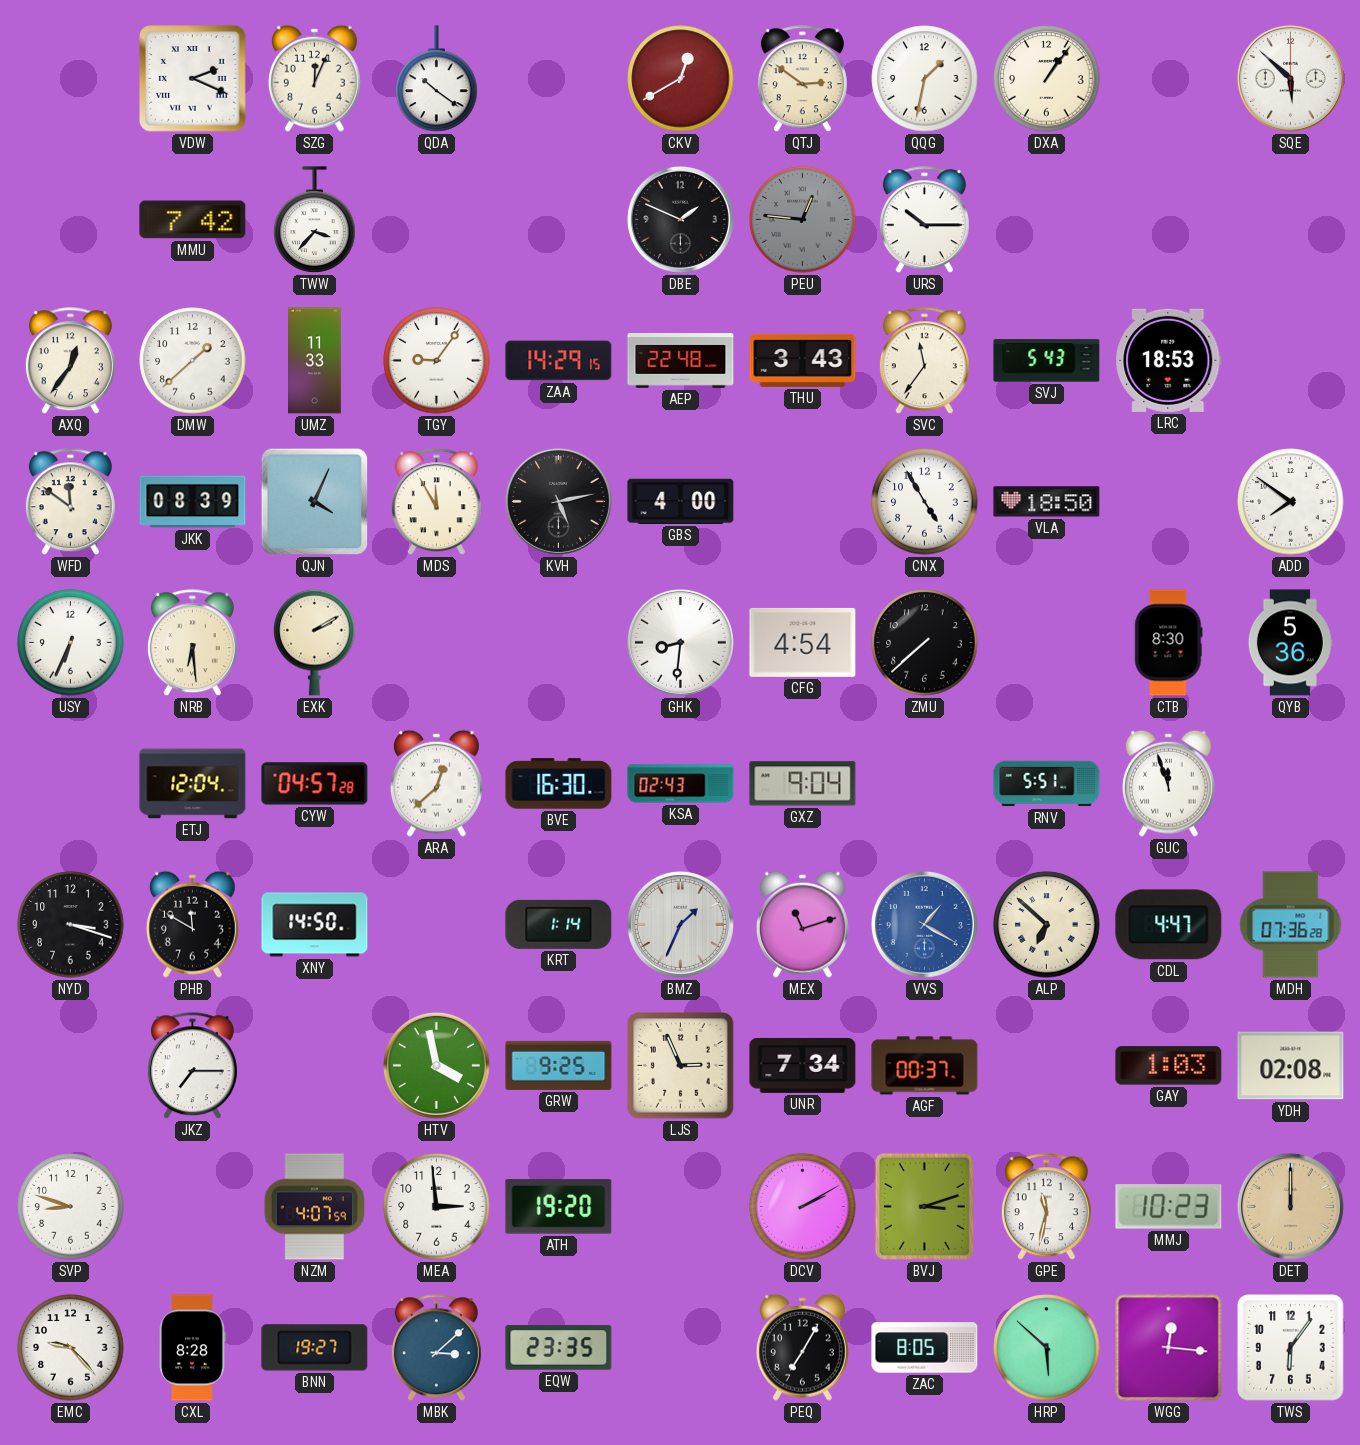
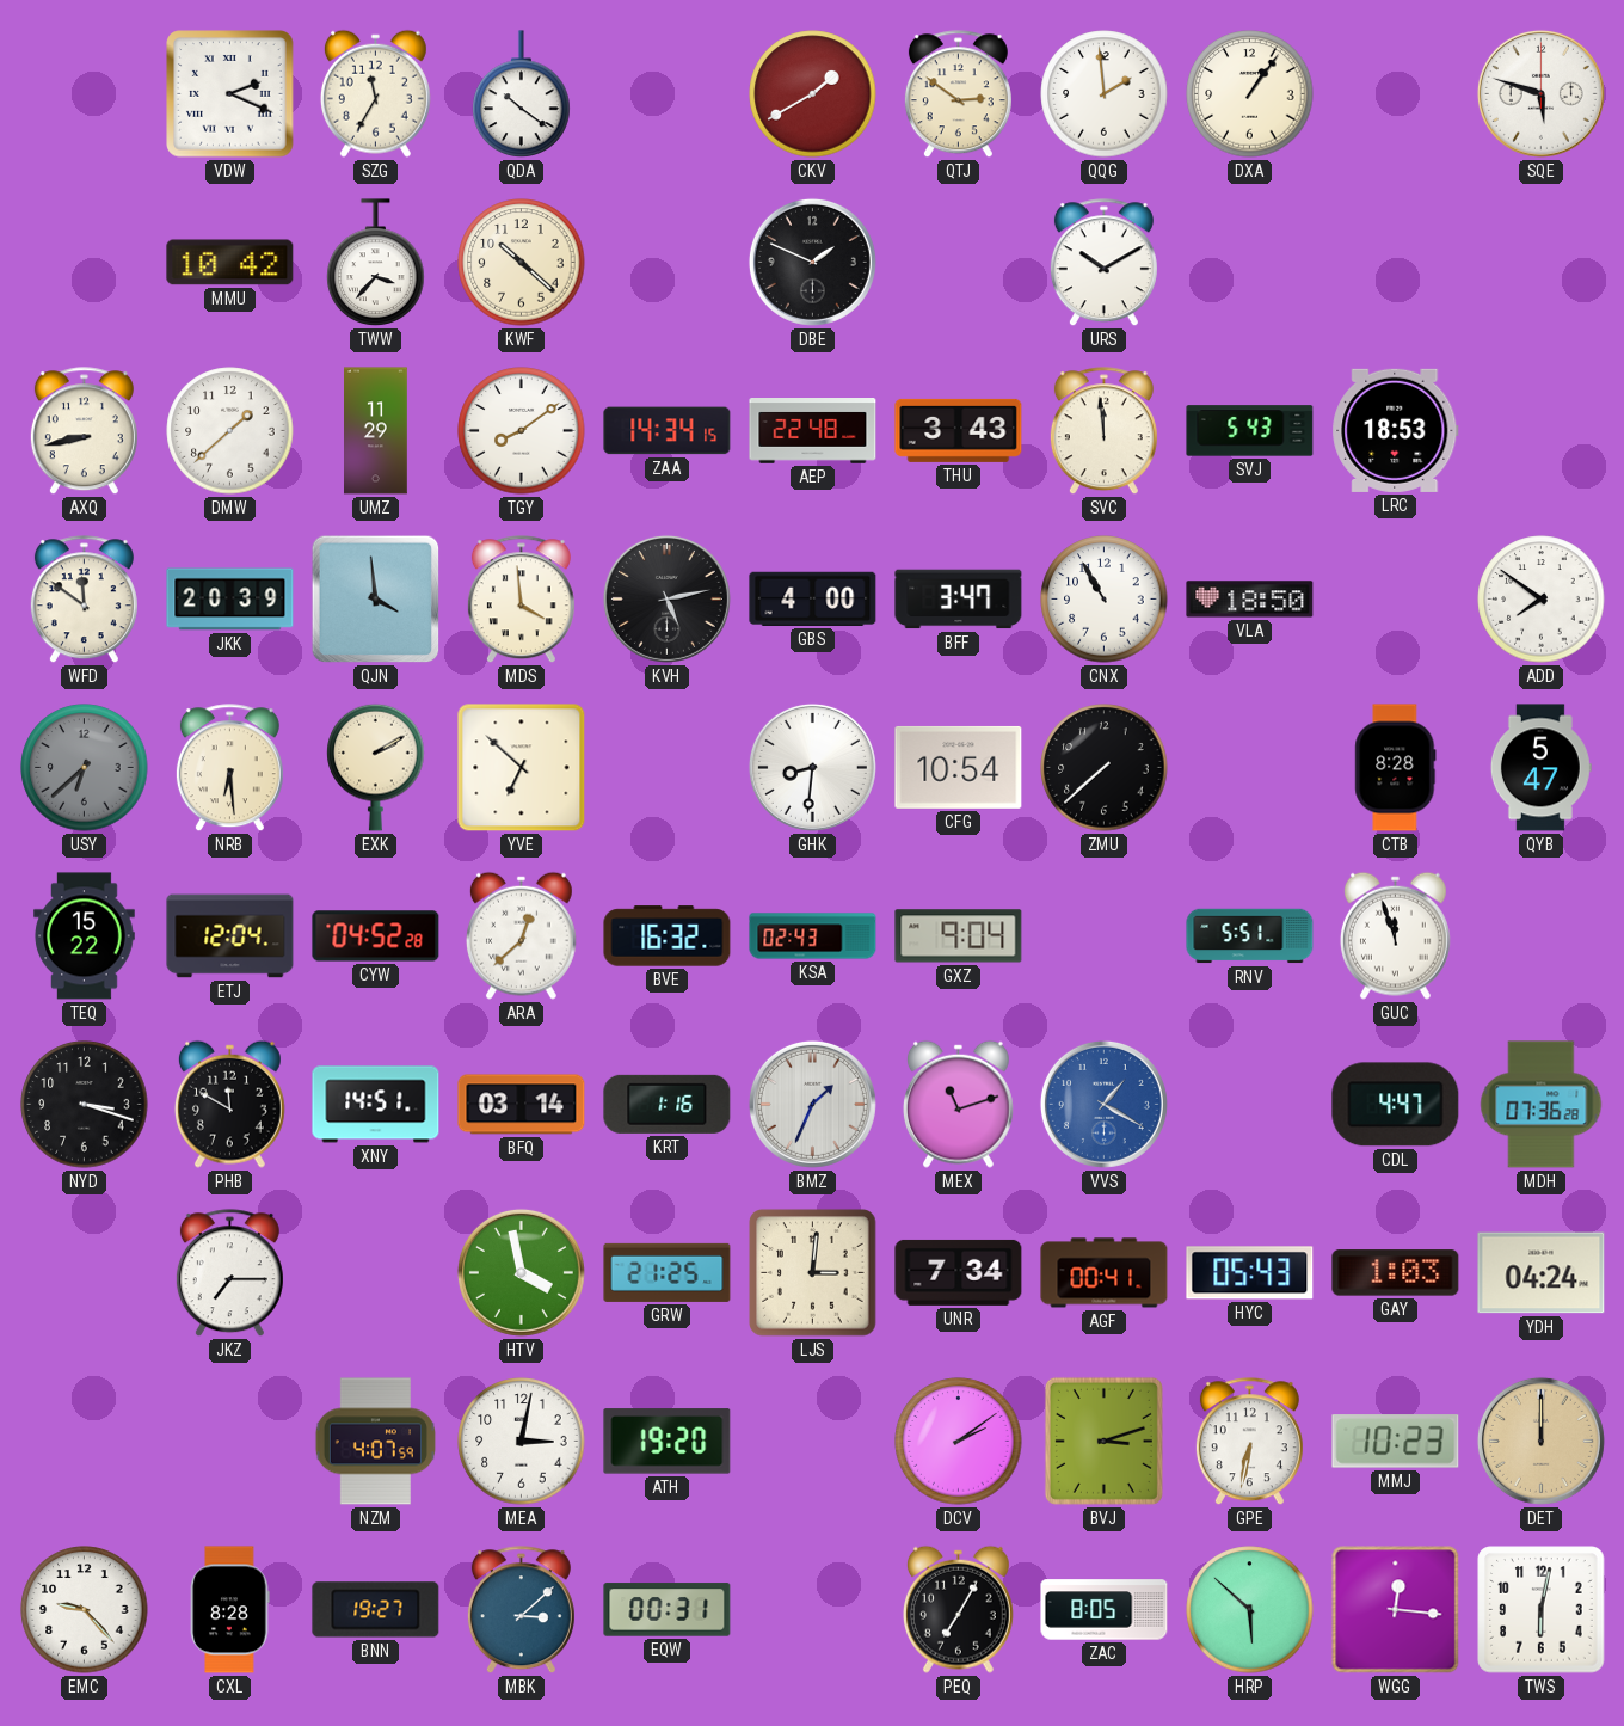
SZG: 12:04 -> 11:35 (375, 93)
CKV: 12:40 -> 1:40 (813, 94)
QQG: 1:32 -> 1:59 (1105, 94)
SQE: 5:52 -> 5:48 (1540, 93)
MMU: 7:42 -> 10:42 (230, 263)
KWF: none -> 10:22 (522, 263)
PEU: 12:46 -> none (803, 220)
URS: 10:15 -> 10:10 (1103, 263)
AXQ: 12:36 -> 8:43 (84, 431)
UMZ: 11:33 -> 11:29 (376, 431)
TGY: 9:06 -> 8:09 (522, 431)
ZAA: 14:29 -> 14:34 (668, 431)
SVC: 11:36 -> 11:59 (1103, 431)
JKK: 08:39 -> 20:39 (230, 600)
QJN: 4:04 -> 3:59 (376, 600)
MDS: 11:55 -> 3:59 (521, 600)
BFF: none -> 3:47 (959, 600)
CNX: 4:55 -> 10:55 (1105, 600)
USY: 6:34 -> 6:38 (85, 768)
USY dial: white -> grey (85, 768)
YVE: none -> 6:52 (522, 768)
CFG: 4:54 -> 10:54 (959, 767)
CTB: 8:30 -> 8:28 (1396, 768)
QYB: 5:36 -> 5:47 (1540, 768)
TEQ: none -> 15:22 (85, 936)
CYW: 04:57 -> 04:52 (376, 936)
BVE: 16:30 -> 16:32 (668, 936)
XNY: 14:50 -> 14:51 (376, 1105)
BFQ: none -> 03:14 (522, 1105)
KRT: 1:14 -> 1:16 (668, 1104)
ALP: 6:52 -> none (1047, 925)
GRW: 9:25 -> 21:25 (668, 1272)
LJS: 2:56 -> 3:01 (813, 1273)
AGF: 00:37 -> 00:41 (1105, 1273)
HYC: none -> 05:43 (1250, 1273)
YDH: 02:08 -> 04:24 (1542, 1273)
SVP: 8:48 -> none (71, 1207)
MEA: 2:59 -> 3:02 (522, 1442)
DCV: 2:10 -> 2:09 (959, 1442)
GPE: 11:32 -> 6:32 (1249, 1442)
EQW: 23:35 -> 00:31 (668, 1610)
TWS: 6:06 -> 6:02 (1542, 1610)
